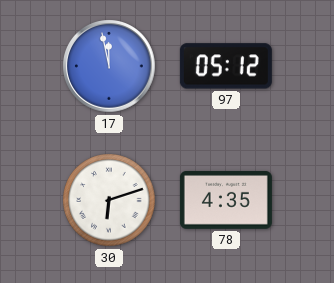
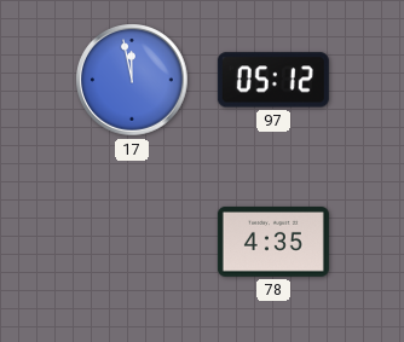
30: 6:12 -> none (109, 200)
